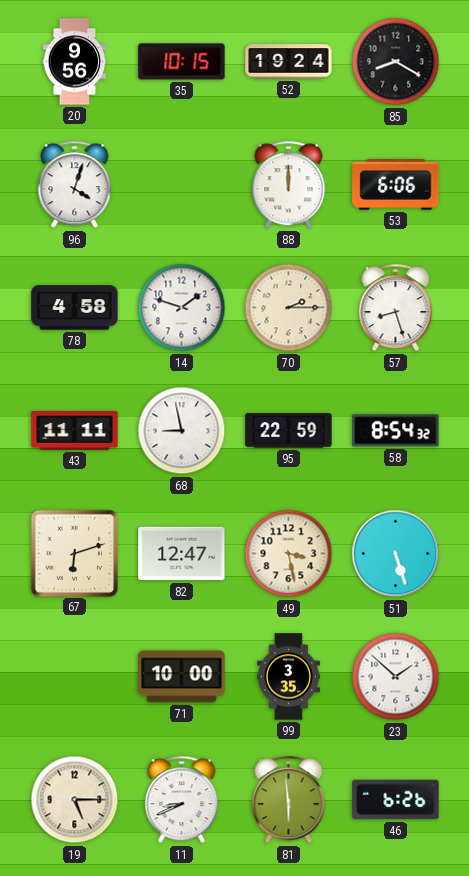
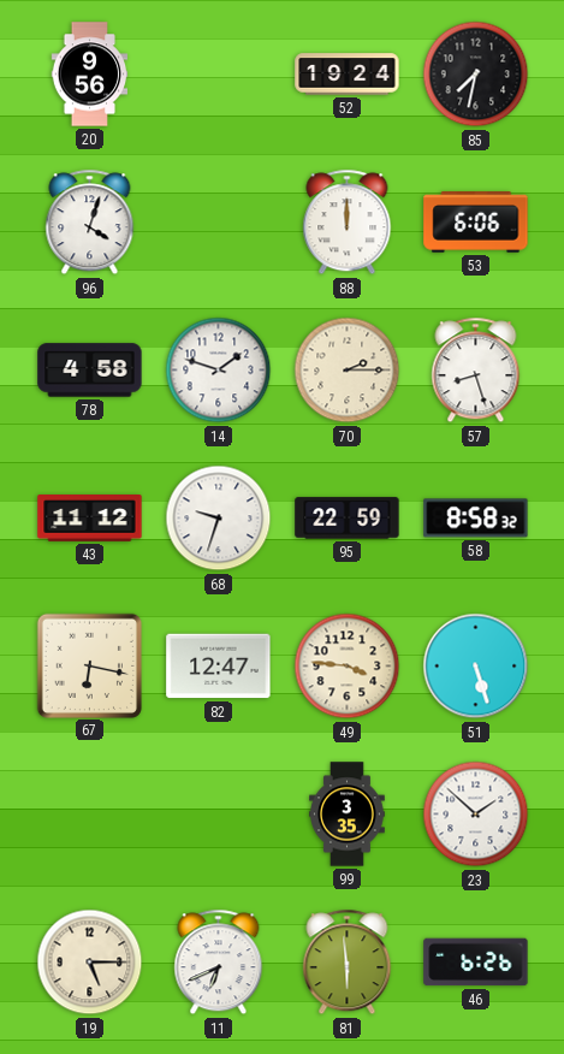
35: 10:15 -> none (182, 62)
85: 8:20 -> 7:32 (476, 75)
43: 11:11 -> 11:12 (90, 519)
68: 8:58 -> 9:33 (219, 519)
58: 8:54 -> 8:58 (476, 519)
67: 6:12 -> 6:17 (89, 665)
49: 3:28 -> 3:46 (348, 667)
71: 10:00 -> none (182, 677)
11: 8:41 -> 6:41 (219, 963)
